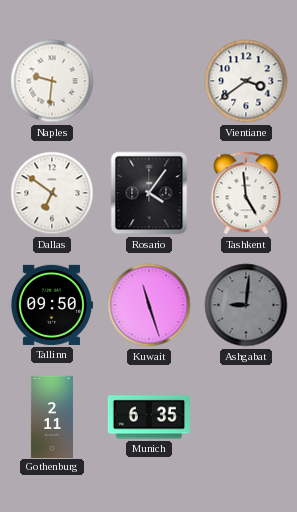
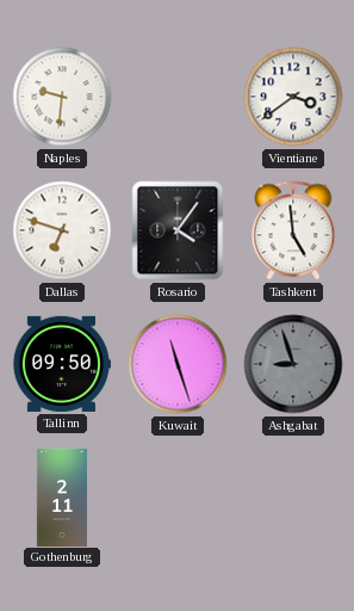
Dallas: 6:51 -> 6:48 (62, 230)
Ashgabat: 9:01 -> 8:57 (293, 364)
Munich: 6:35 -> none (149, 417)
